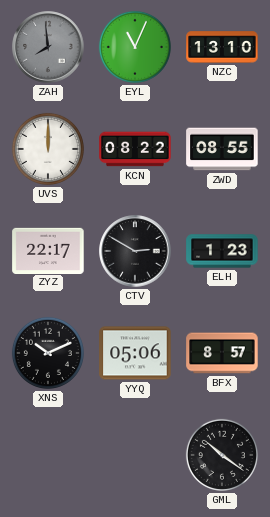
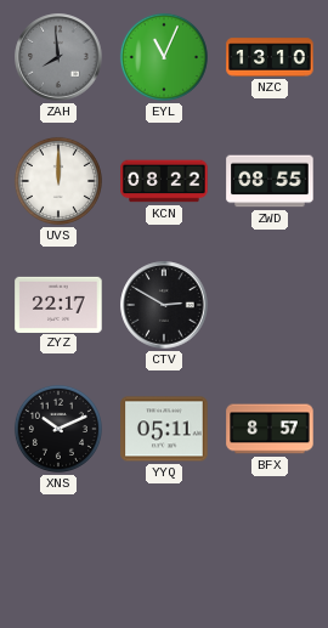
ELH: 1:23 -> none (222, 251)
YYQ: 05:06 -> 05:11 (164, 429)
GML: 10:21 -> none (222, 455)
